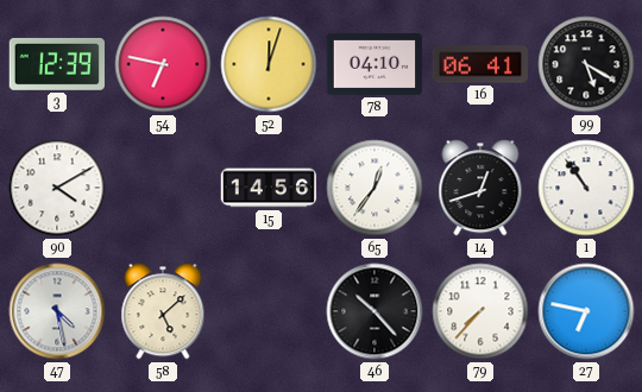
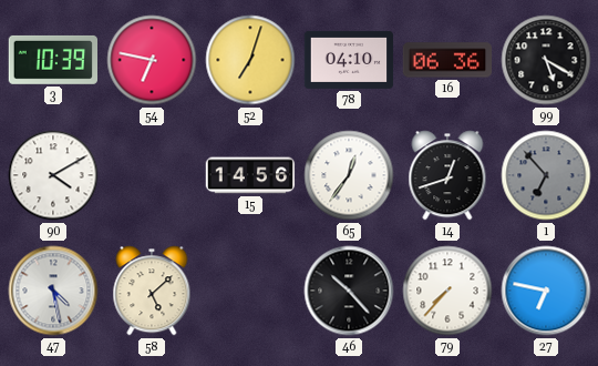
3: 12:39 -> 10:39 (52, 60)
52: 12:03 -> 7:03 (250, 60)
16: 06:41 -> 06:36 (446, 60)
1: 10:54 -> 6:53 (546, 175)
1 dial: white -> grey (546, 175)
